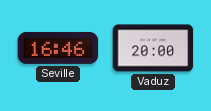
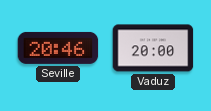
Seville: 16:46 -> 20:46 (58, 48)
